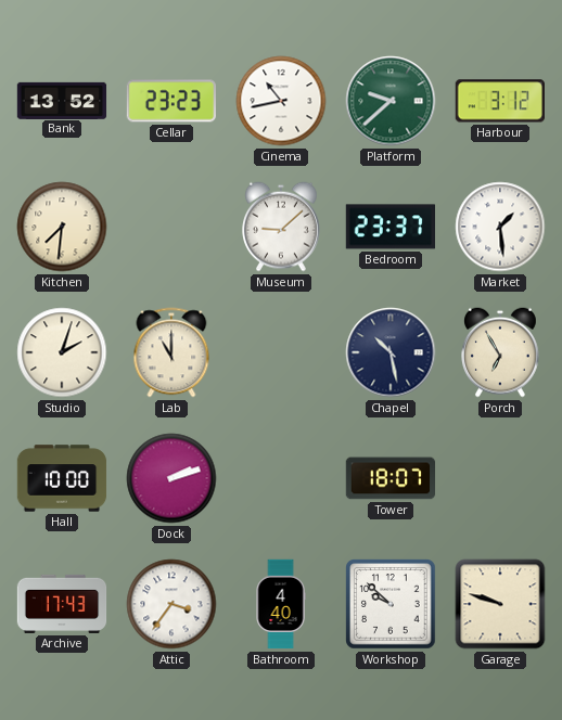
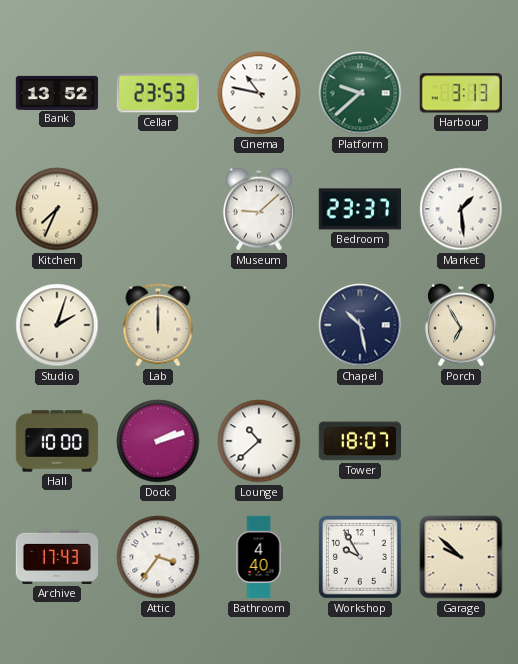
Cellar: 23:23 -> 23:53 (157, 93)
Cinema: 10:43 -> 10:47 (259, 93)
Harbour: 3:12 -> 3:13 (461, 93)
Kitchen: 7:31 -> 7:34 (57, 209)
Lab: 11:00 -> 12:00 (158, 325)
Lounge: none -> 10:38 (259, 441)
Workshop: 9:52 -> 9:55 (360, 557)
Garage: 9:48 -> 9:52 (461, 557)
